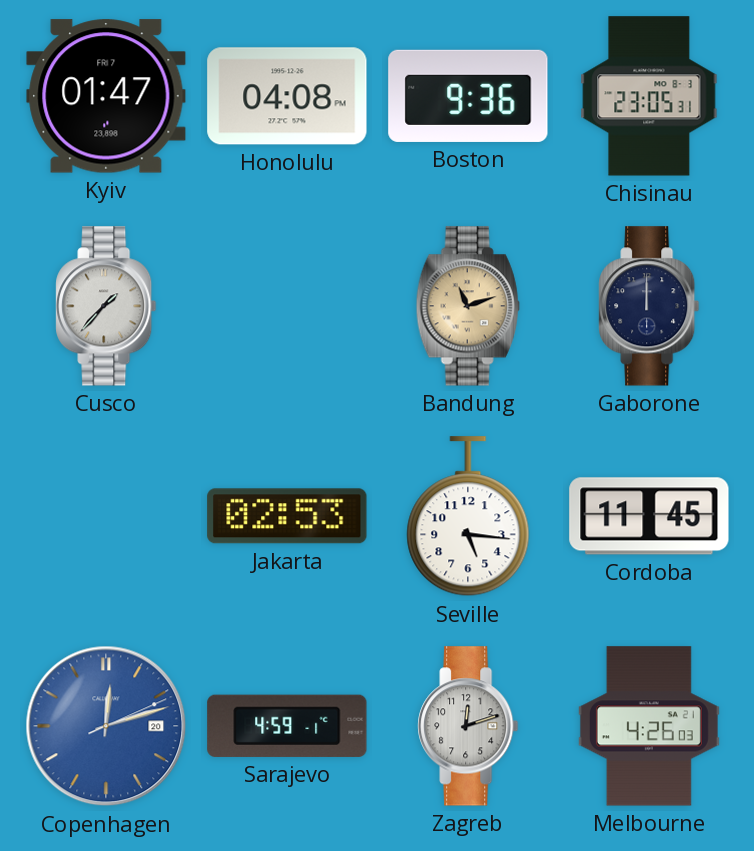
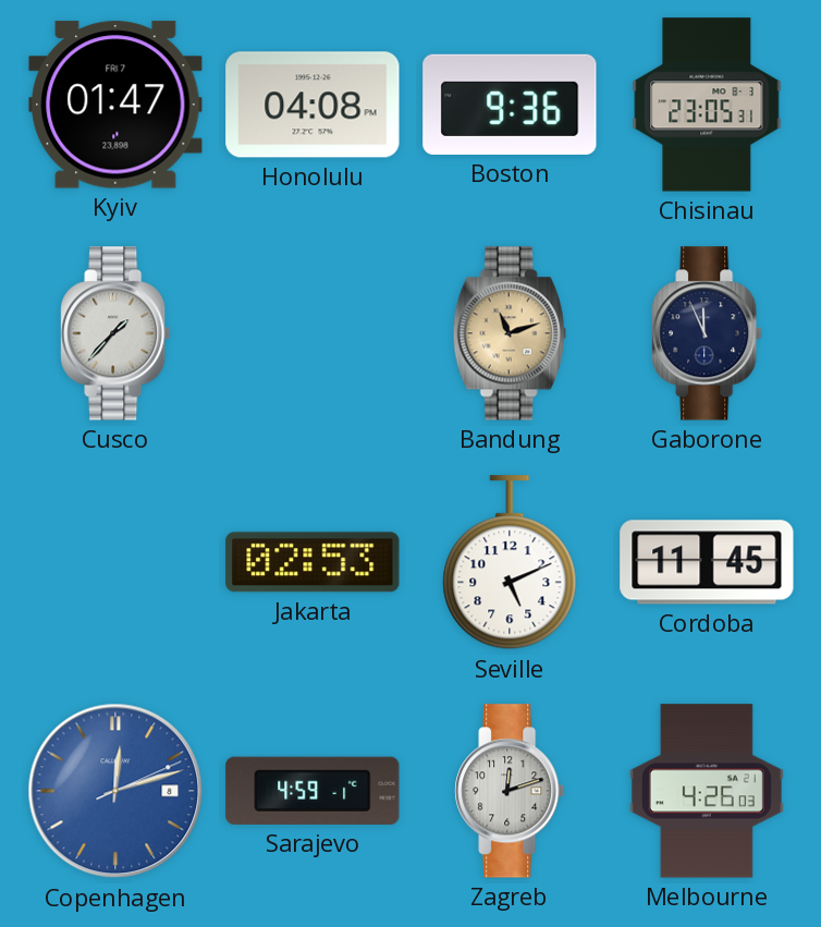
Gaborone: 12:00 -> 11:56 (707, 333)
Seville: 5:16 -> 5:11 (510, 563)
Copenhagen date: 20 -> 8 (115, 791)
